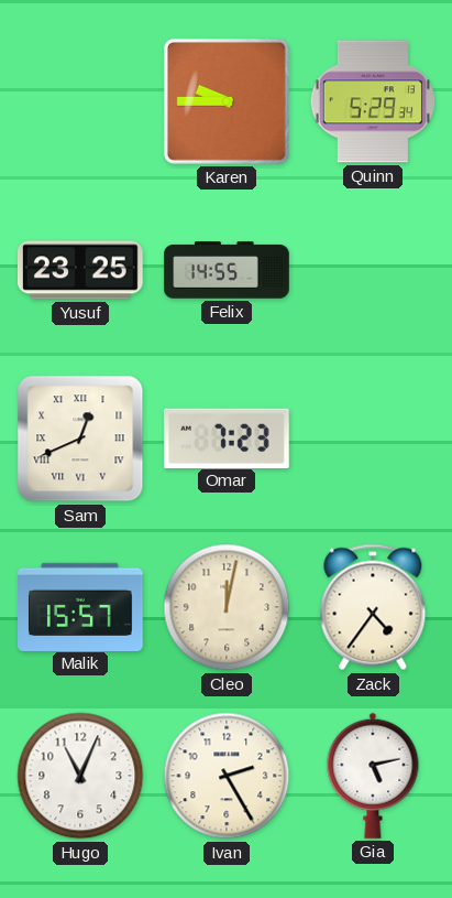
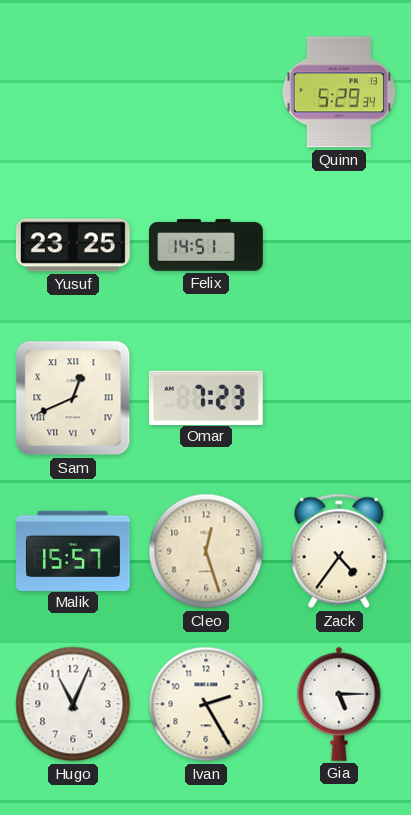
Karen: 9:45 -> none (227, 101)
Felix: 14:55 -> 14:51 (206, 245)
Cleo: 12:02 -> 12:27 (206, 551)
Gia: 5:13 -> 5:15 (339, 704)
